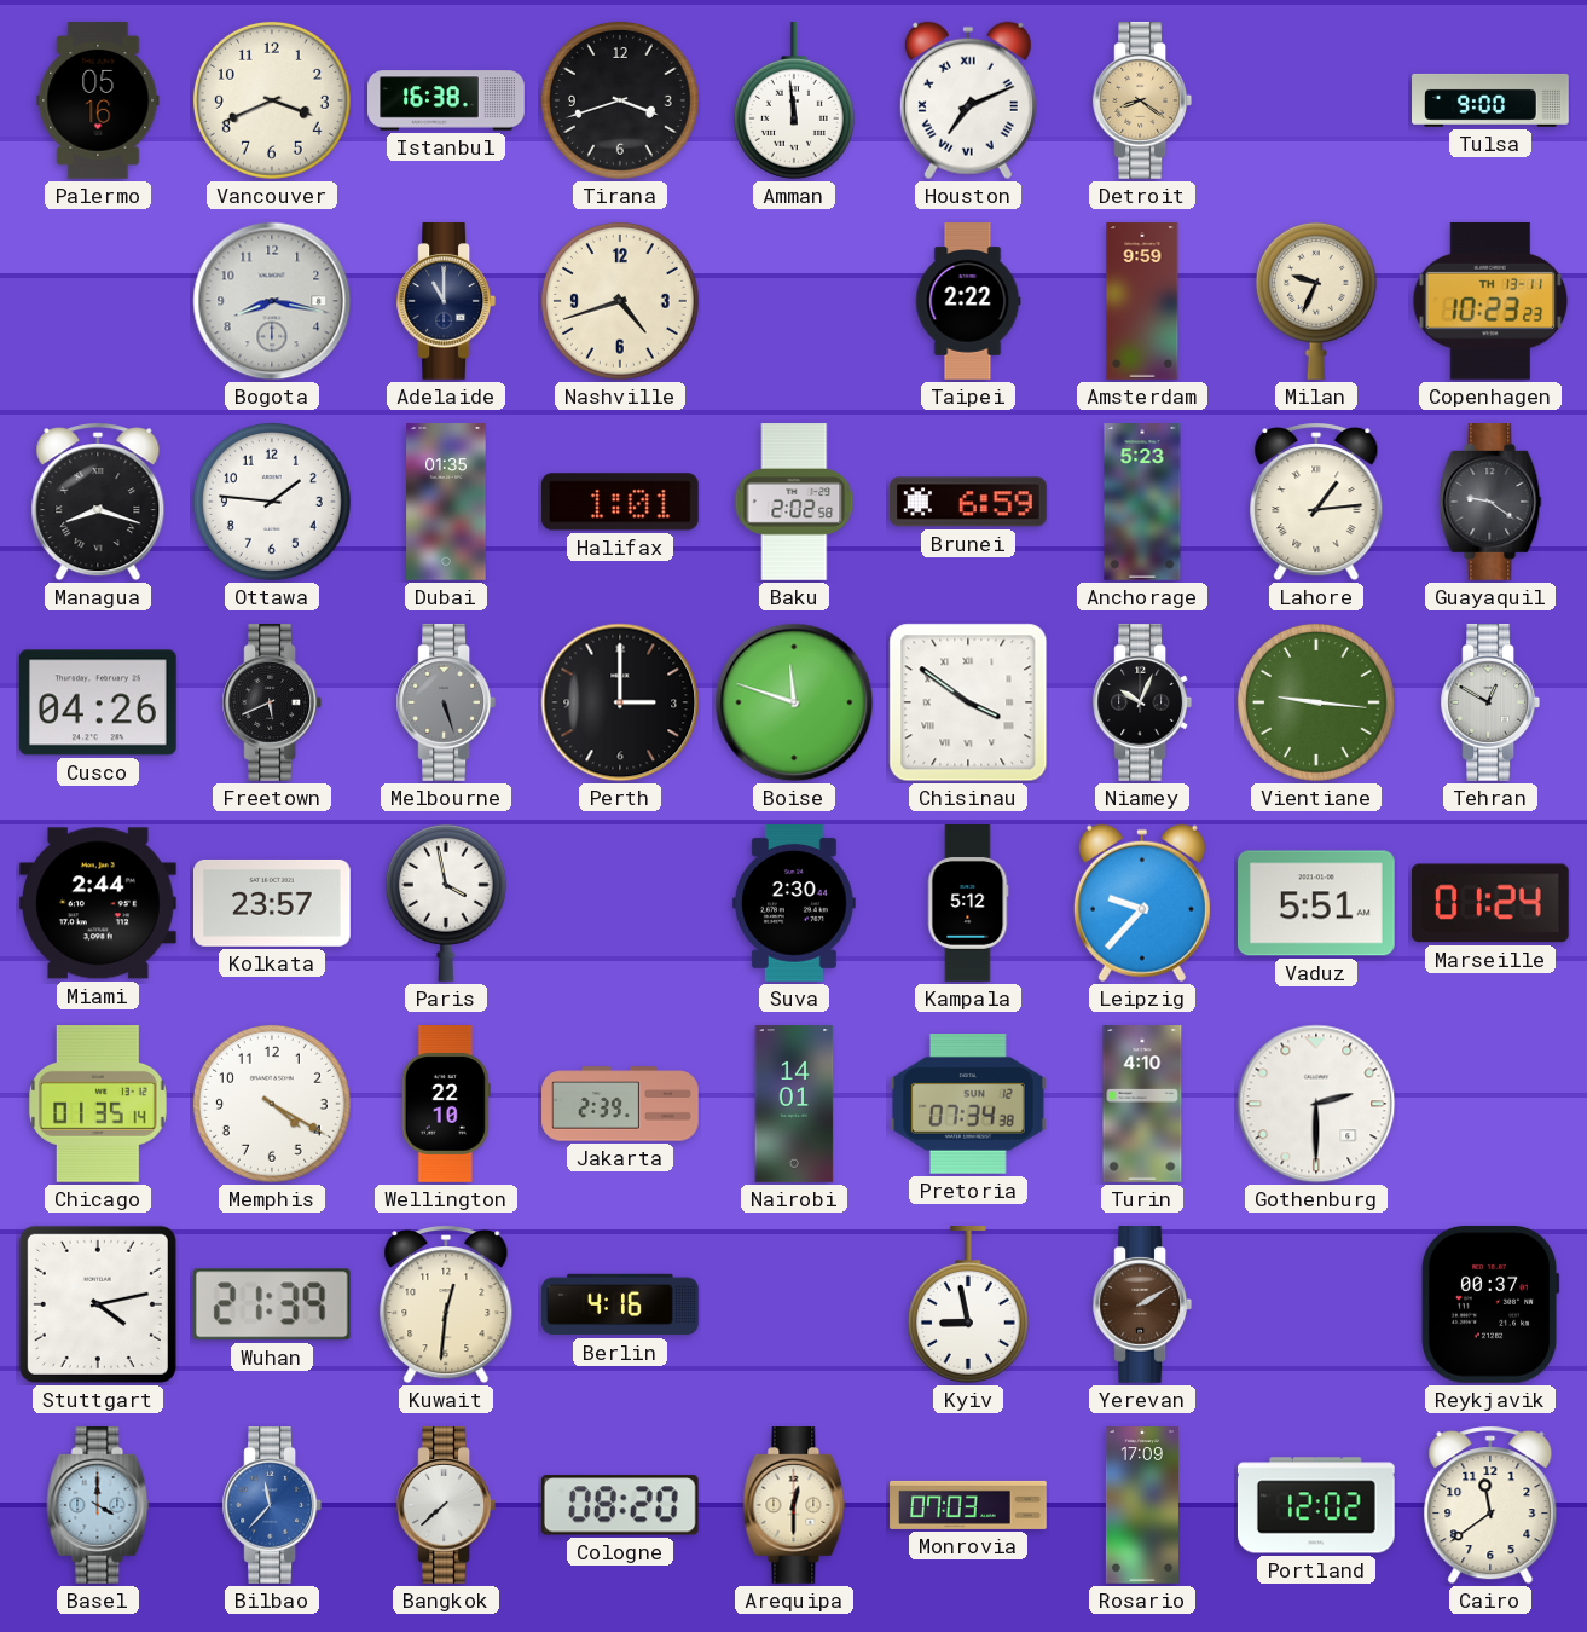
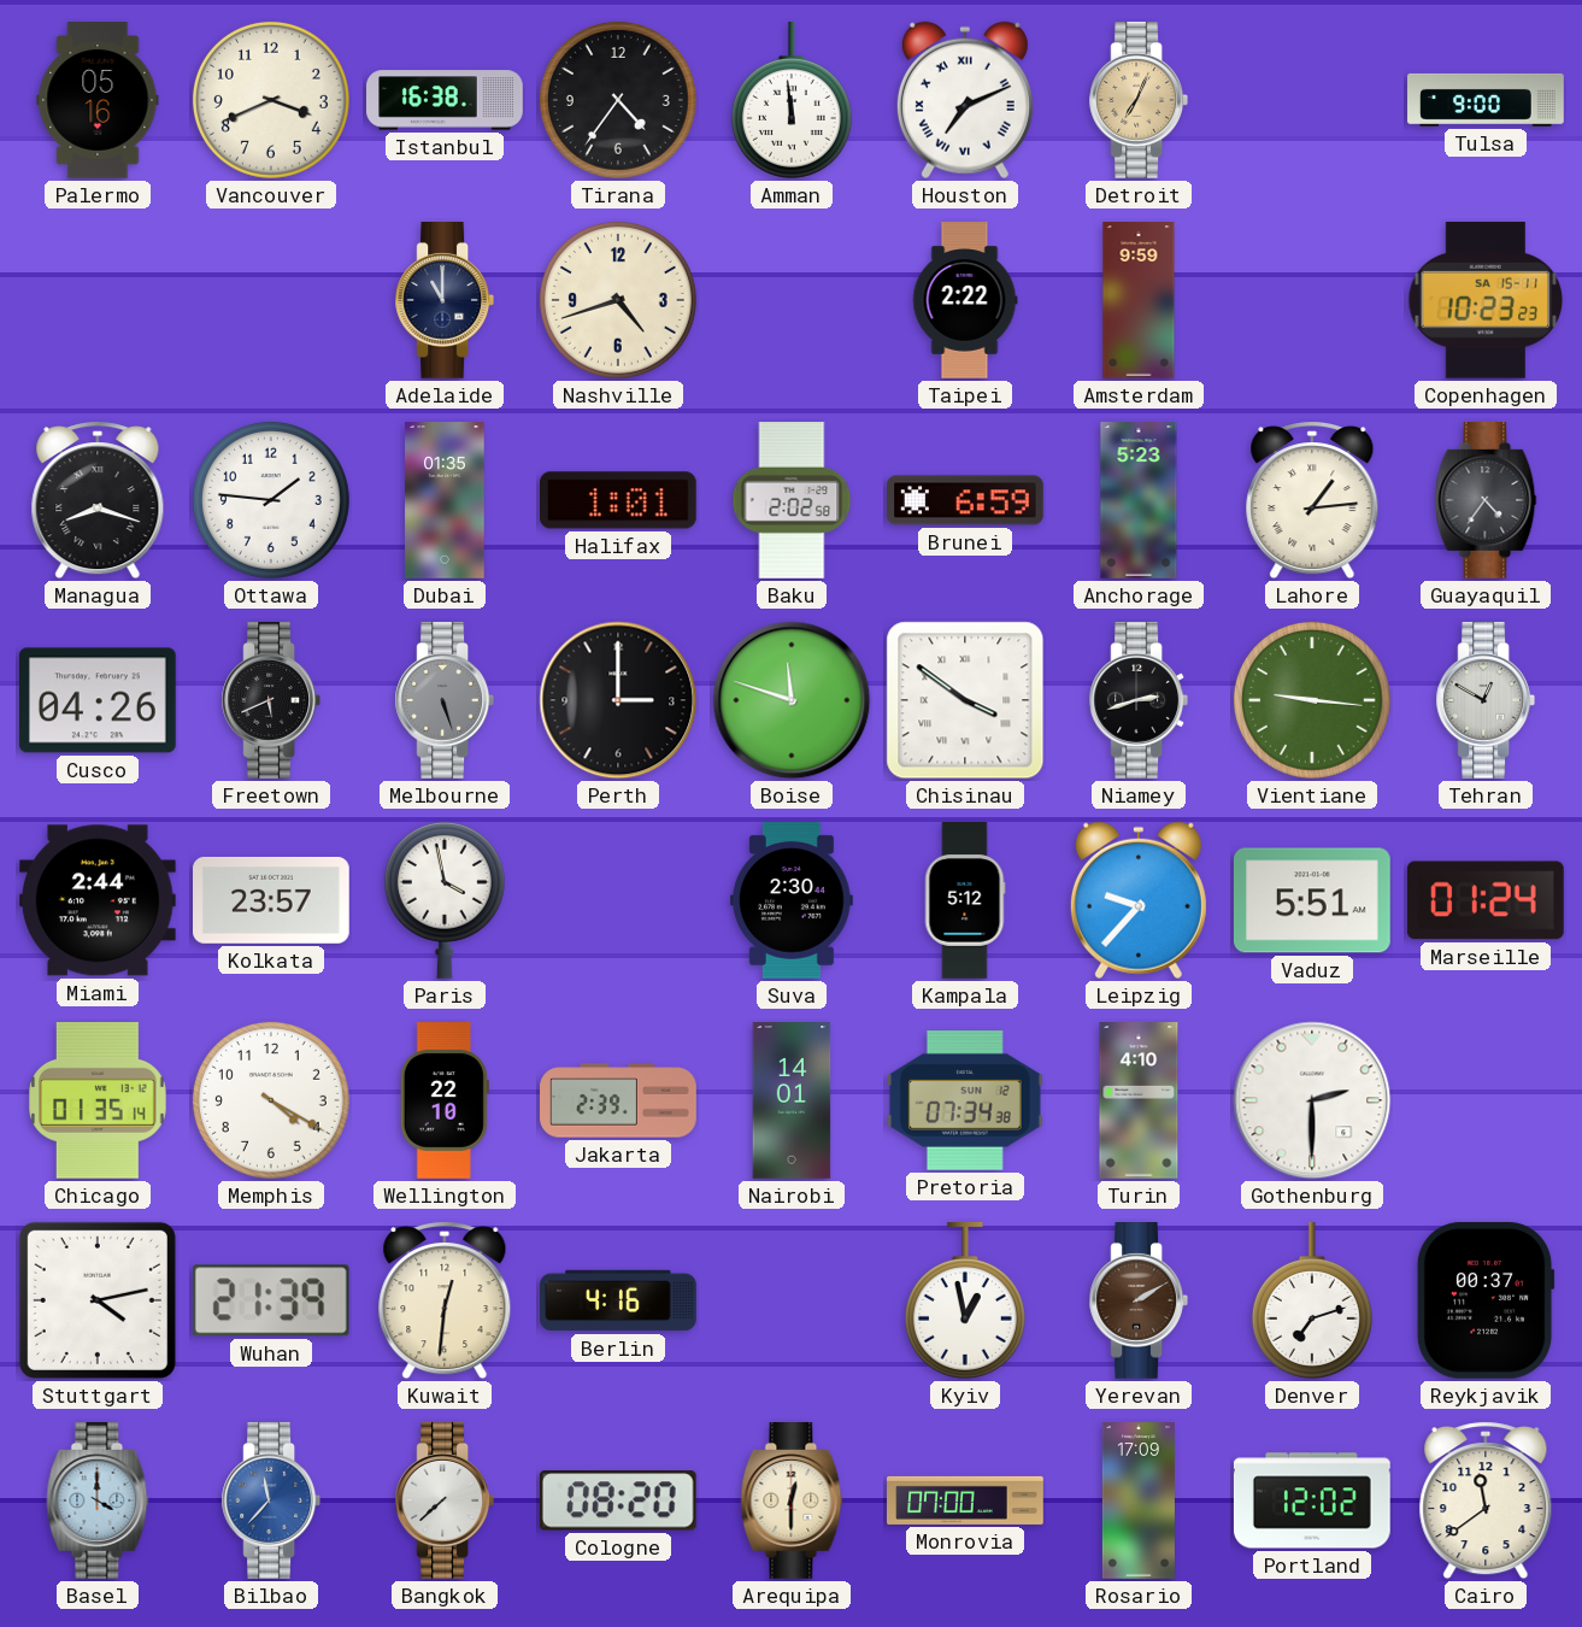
Tirana: 3:42 -> 4:36 (618, 100)
Detroit: 8:21 -> 7:04 (1137, 101)
Bogota: 8:17 -> none (272, 301)
Milan: 9:34 -> none (1316, 301)
Copenhagen date: TH 13-11 -> SA 15-11 (1486, 300)
Guayaquil: 9:21 -> 4:36 (1486, 501)
Niamey: 10:04 -> 2:42 (1137, 701)
Kyiv: 8:58 -> 12:58 (965, 1302)
Denver: none -> 7:12 (1312, 1302)
Monrovia: 07:03 -> 07:00 (965, 1500)
